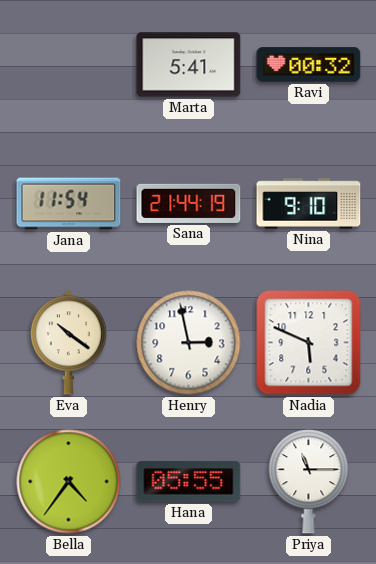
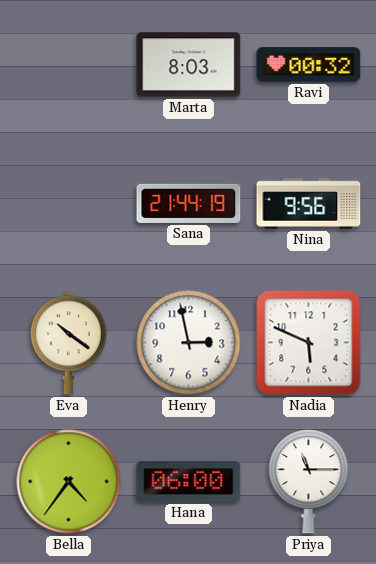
Marta: 5:41 -> 8:03 (189, 65)
Jana: 11:54 -> none (69, 204)
Nina: 9:10 -> 9:56 (309, 204)
Hana: 05:55 -> 06:00 (189, 482)
